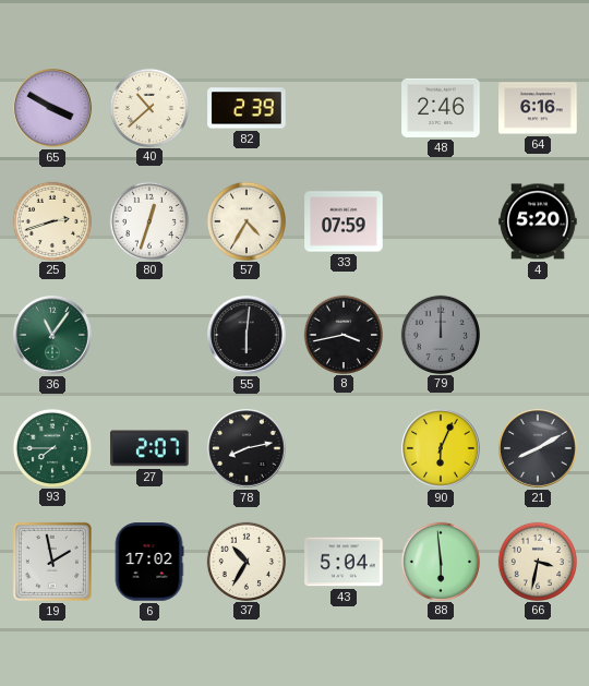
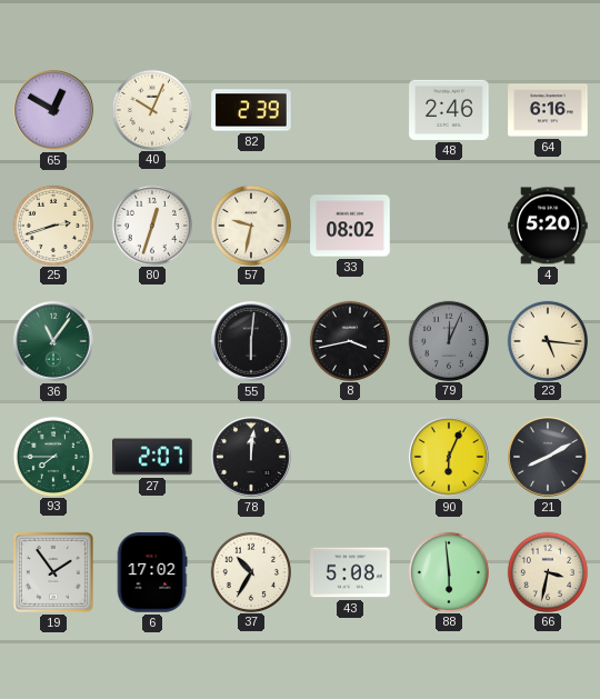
65: 3:50 -> 12:50 (53, 110)
40: 10:38 -> 10:04 (151, 109)
57: 4:35 -> 9:32 (250, 224)
33: 07:59 -> 08:02 (350, 226)
79: 12:00 -> 12:04 (448, 340)
23: none -> 5:16 (547, 340)
78: 8:13 -> 12:01 (251, 457)
19: 1:58 -> 1:54 (53, 572)
43: 5:04 -> 5:08 (350, 572)
